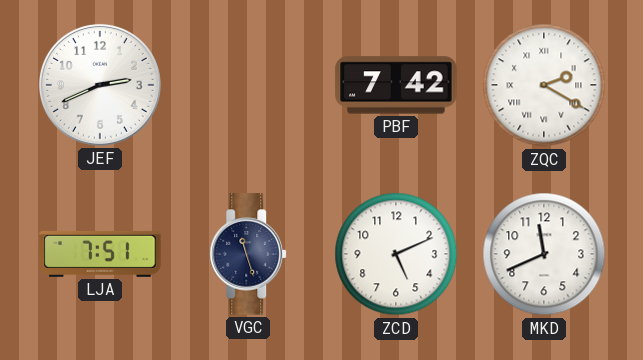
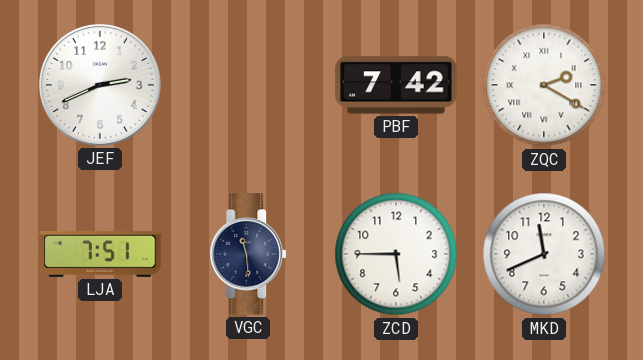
VGC: 11:27 -> 11:29 (249, 254)
ZCD: 5:11 -> 5:45 (396, 254)
